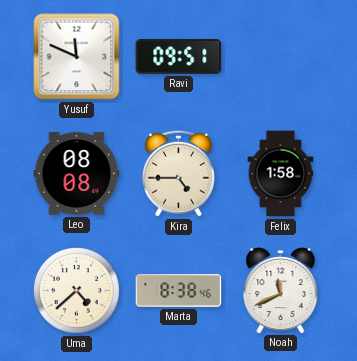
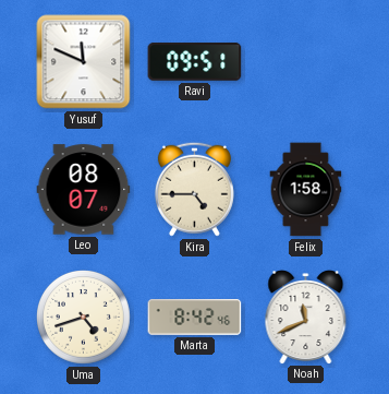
Leo: 08:08 -> 08:07 (84, 190)
Uma: 4:38 -> 4:42 (84, 318)
Marta: 8:38 -> 8:42 (195, 318)
